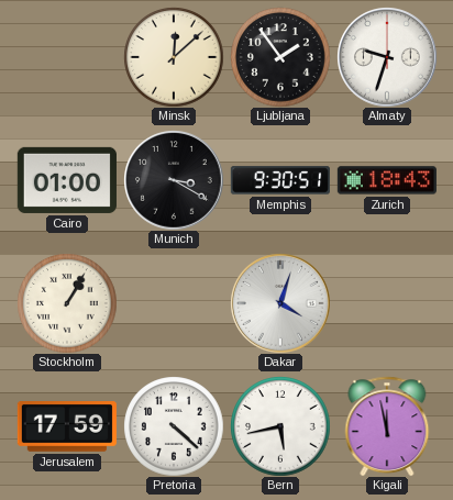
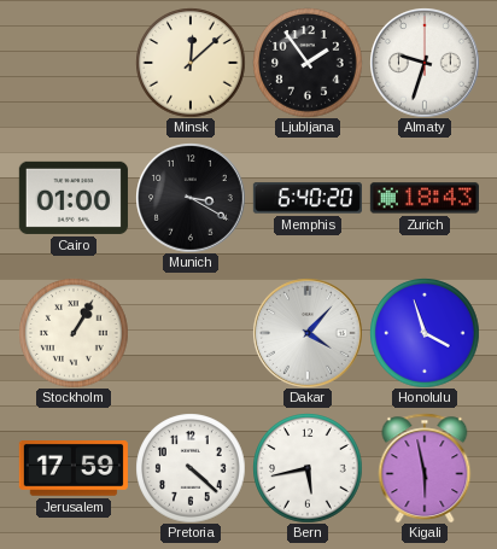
Memphis: 9:30 -> 6:40 (308, 198)
Dakar: 4:03 -> 4:07 (308, 333)
Honolulu: none -> 3:57 (425, 333)
Kigali: 11:58 -> 5:58 (425, 468)
